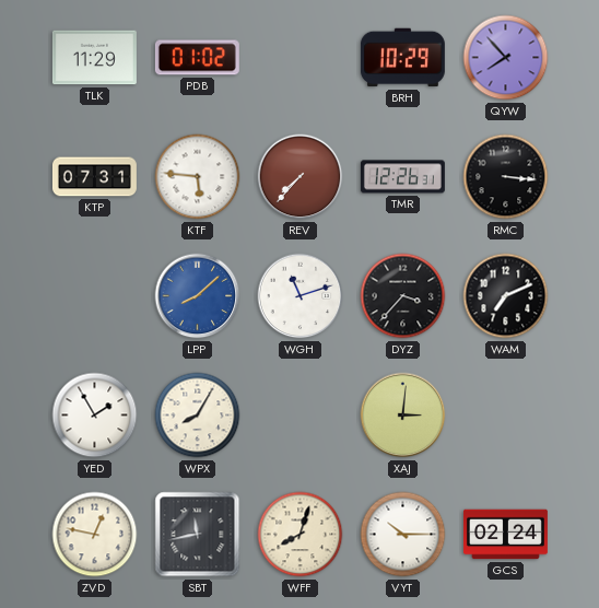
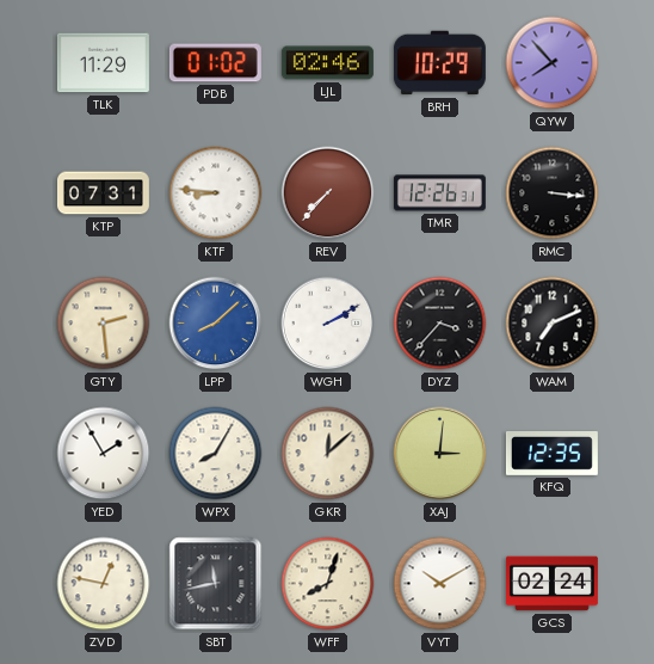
LJL: none -> 02:46 (327, 63)
KTF: 5:46 -> 8:46 (216, 193)
GTY: none -> 2:29 (104, 324)
WGH: 11:12 -> 2:10 (328, 324)
GKR: none -> 12:08 (328, 454)
KFQ: none -> 12:35 (551, 454)
VYT: 10:15 -> 10:10 (440, 584)
